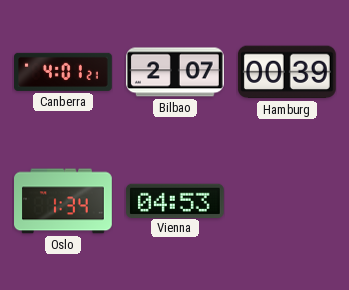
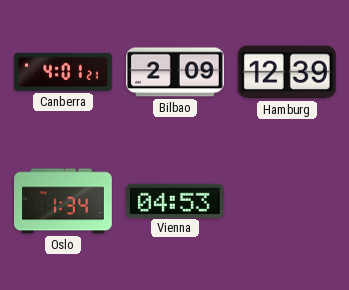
Bilbao: 2:07 -> 2:09 (176, 72)
Hamburg: 00:39 -> 12:39 (287, 72)
